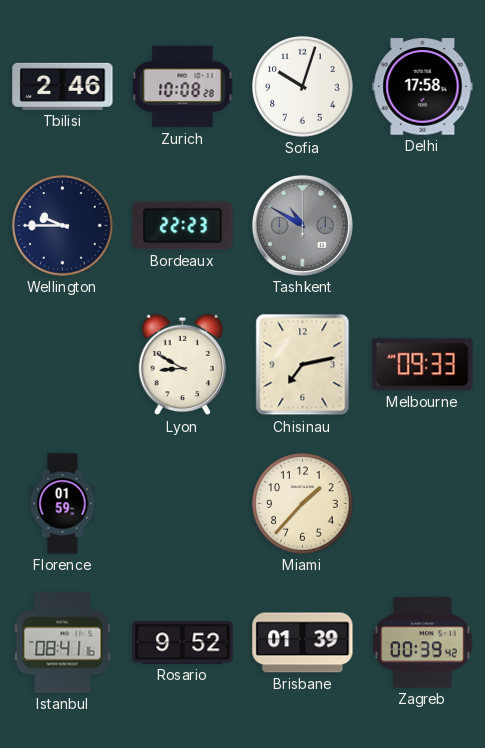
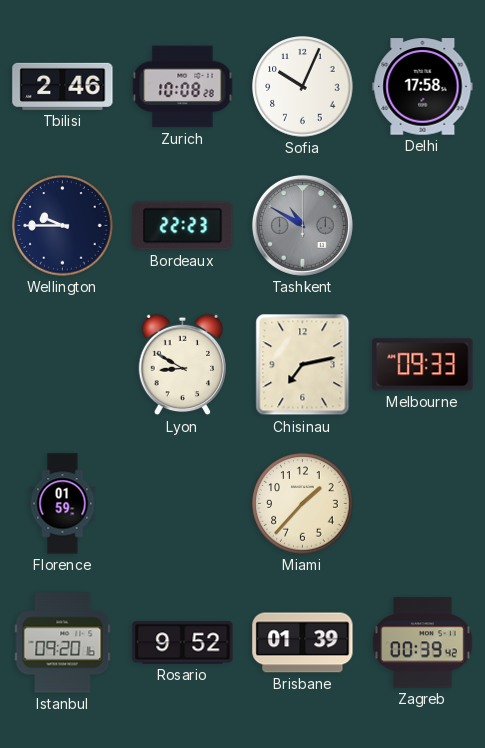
Sofia: 10:03 -> 10:04 (303, 87)
Istanbul: 08:41 -> 09:20 (63, 643)
